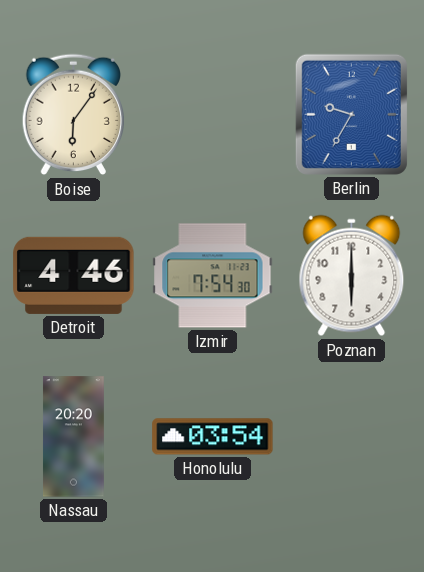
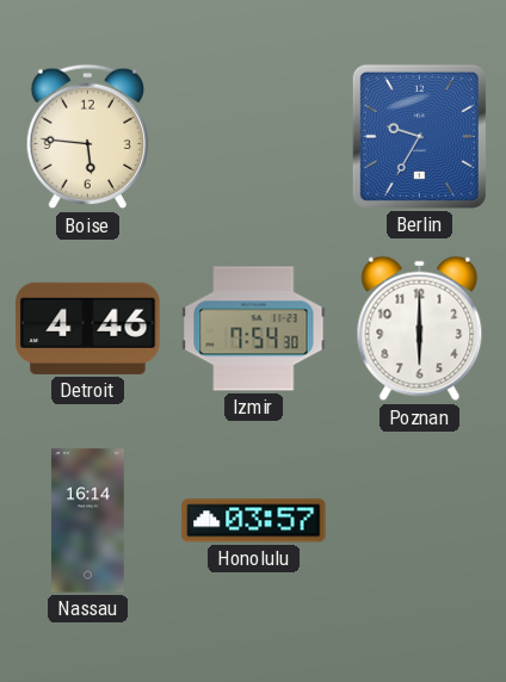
Boise: 6:06 -> 5:46 (87, 137)
Nassau: 20:20 -> 16:14 (87, 521)
Honolulu: 03:54 -> 03:57 (254, 521)
